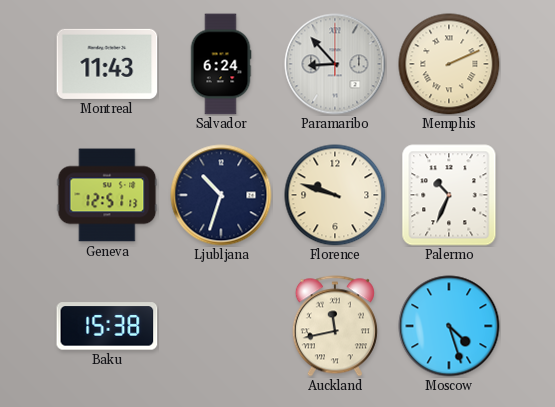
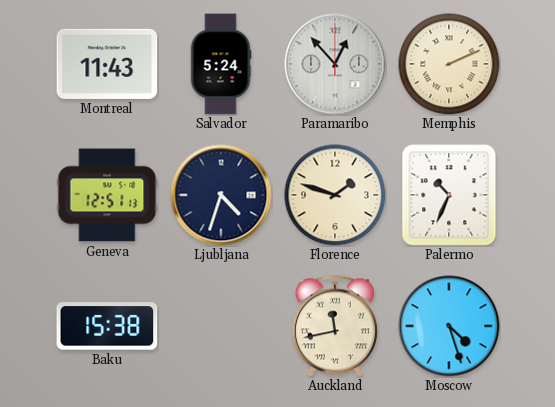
Salvador: 6:24 -> 5:24 (221, 64)
Paramaribo: 8:53 -> 12:53 (335, 64)
Ljubljana: 10:33 -> 4:33 (221, 195)
Florence: 9:48 -> 1:48 (335, 195)
